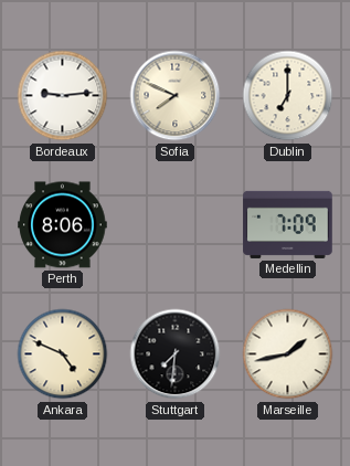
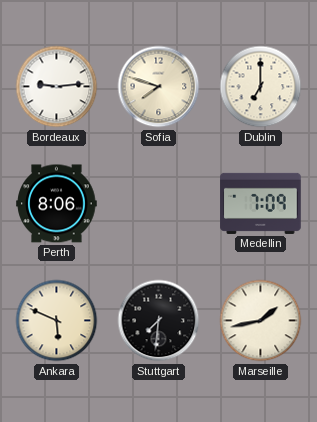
Sofia: 7:49 -> 7:48 (159, 87)
Ankara: 4:49 -> 5:49 (57, 321)
